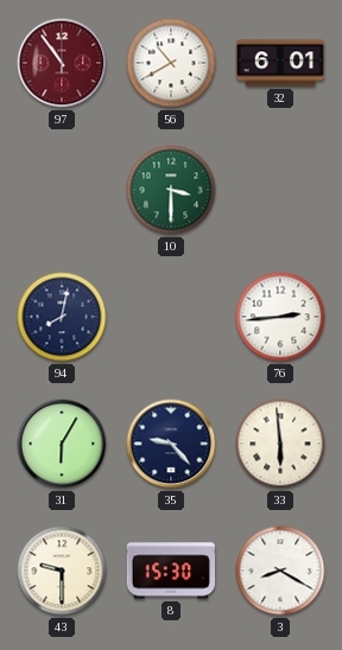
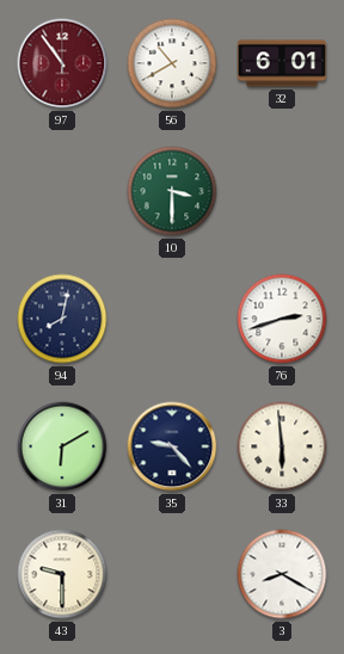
76: 2:44 -> 2:42 (282, 319)
31: 6:05 -> 6:10 (62, 446)
8: 15:30 -> none (170, 571)
